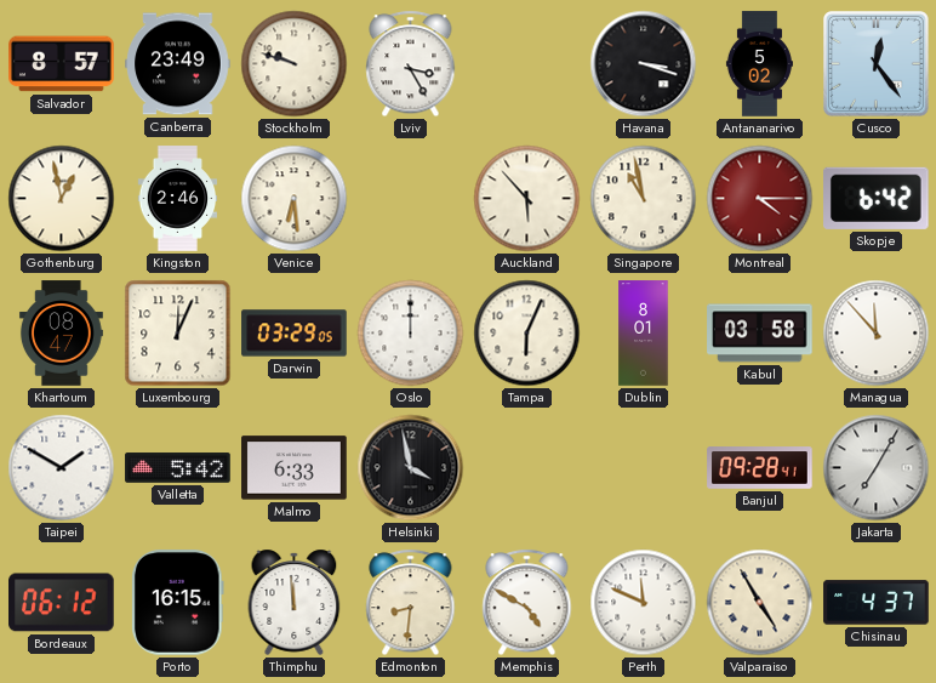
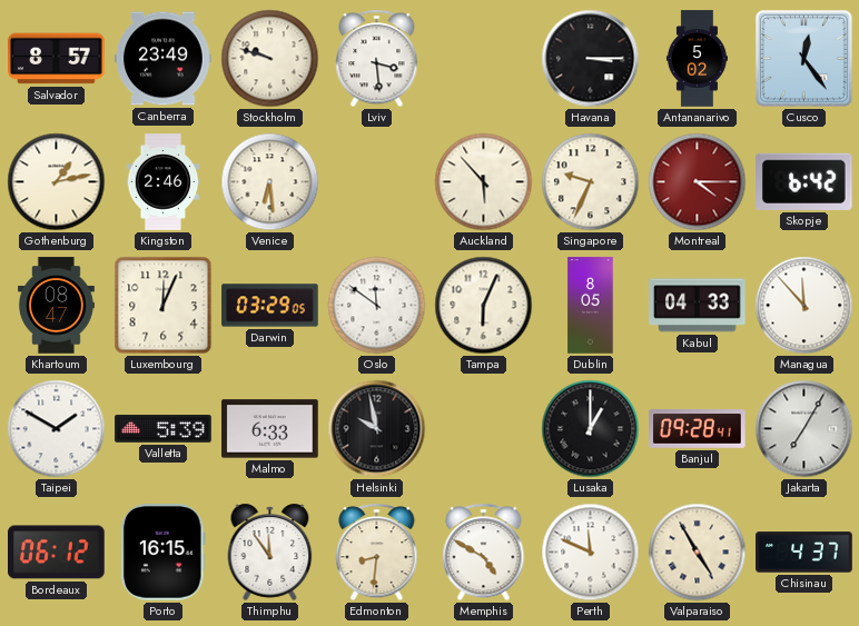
Lviv: 3:25 -> 3:29 (377, 59)
Havana: 3:18 -> 3:15 (591, 59)
Gothenburg: 12:58 -> 1:13 (57, 182)
Singapore: 10:58 -> 9:34 (591, 182)
Oslo: 12:00 -> 11:51 (377, 306)
Dublin: 8:01 -> 8:05 (591, 306)
Kabul: 03:58 -> 04:33 (698, 306)
Valletta: 5:42 -> 5:39 (164, 429)
Helsinki: 3:58 -> 9:58 (377, 429)
Lusaka: none -> 1:00 (591, 429)
Thimphu: 11:59 -> 11:54 (270, 552)
